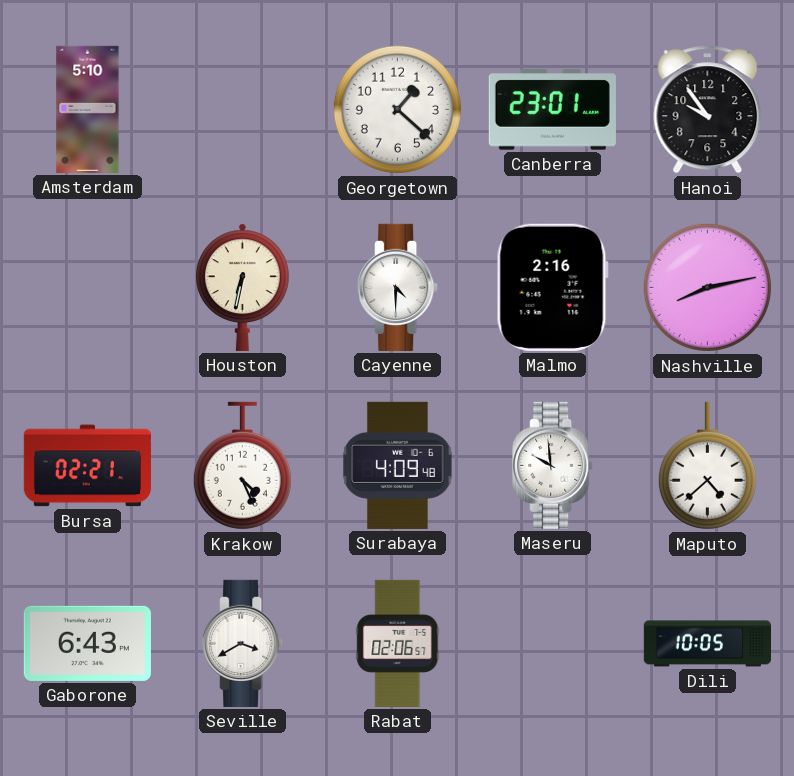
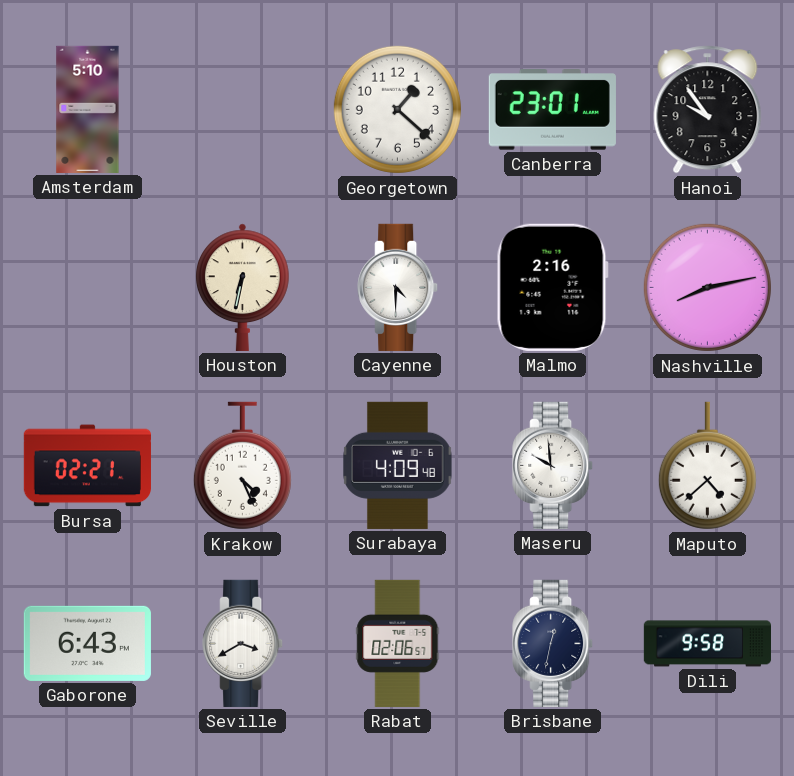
Brisbane: none -> 12:32 (553, 643)
Dili: 10:05 -> 9:58 (707, 644)
